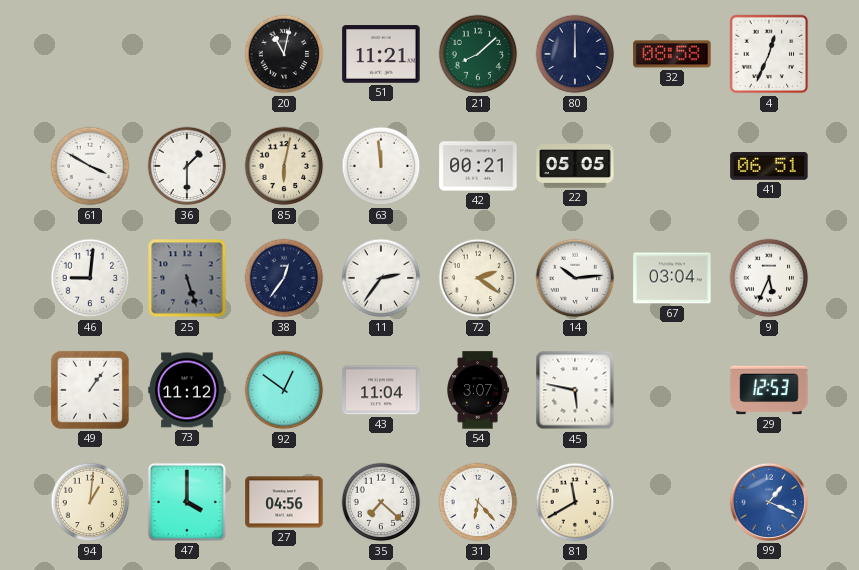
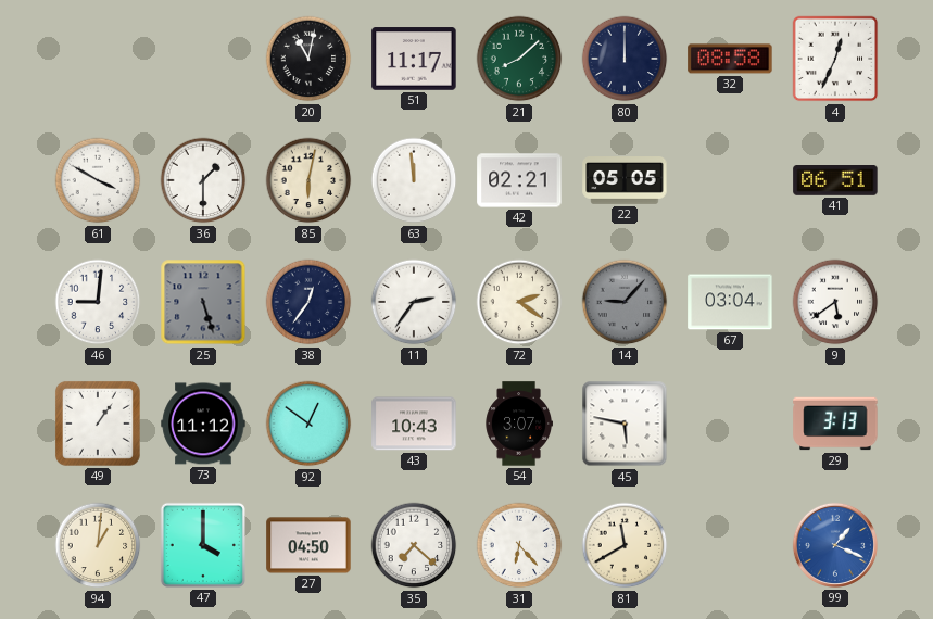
51: 11:21 -> 11:17 (414, 59)
42: 00:21 -> 02:21 (519, 180)
14: 10:14 -> 9:07 (625, 302)
14 dial: white -> grey (625, 302)
9: 5:34 -> 5:39 (835, 302)
43: 11:04 -> 10:43 (414, 424)
29: 12:53 -> 3:13 (835, 424)
27: 04:56 -> 04:50 (308, 545)
